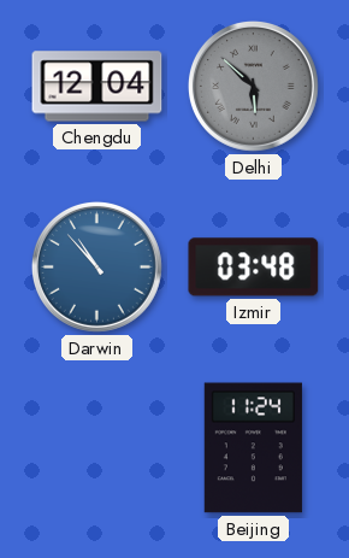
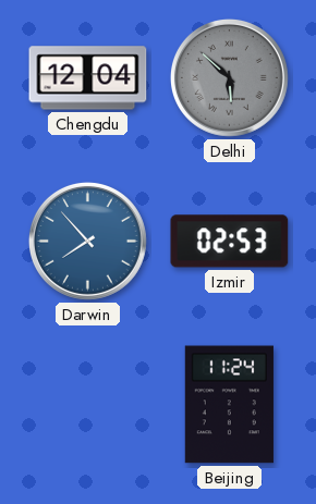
Darwin: 10:53 -> 7:53 (87, 241)
Izmir: 03:48 -> 02:53 (230, 242)
